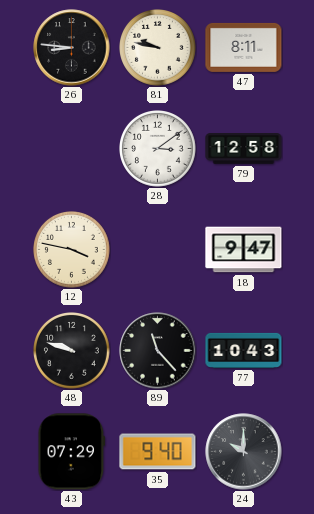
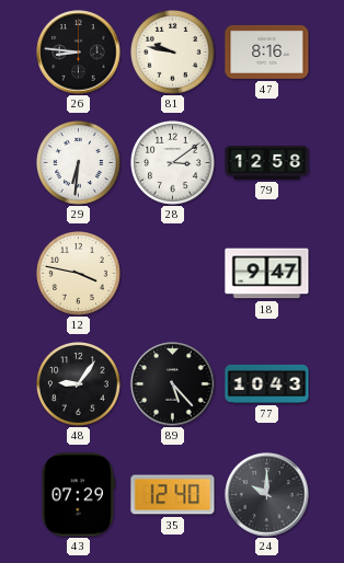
47: 8:11 -> 8:16 (267, 51)
29: none -> 6:31 (79, 163)
48: 9:48 -> 9:06 (79, 384)
89: 11:23 -> 5:23 (173, 384)
35: 9:40 -> 12:40 (173, 495)
